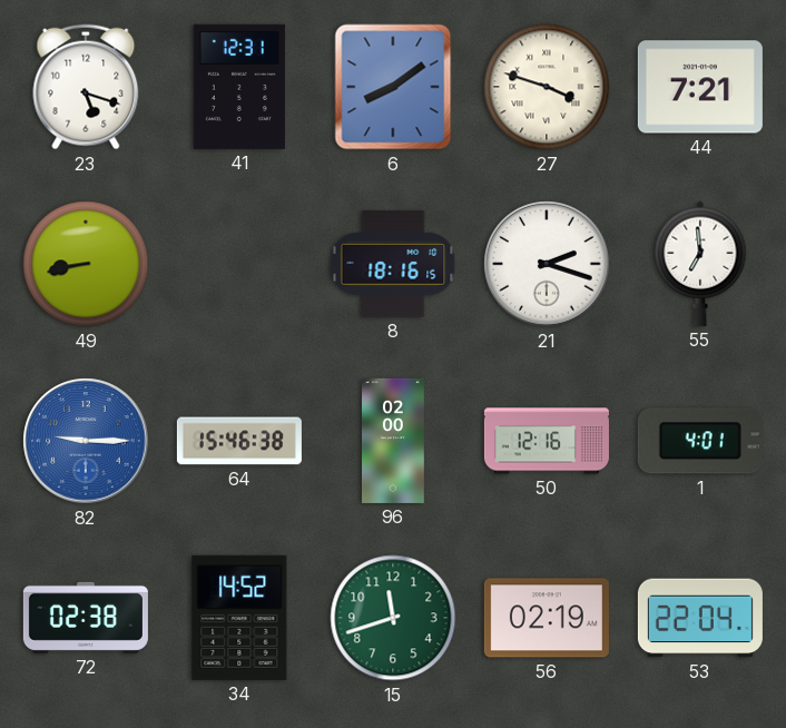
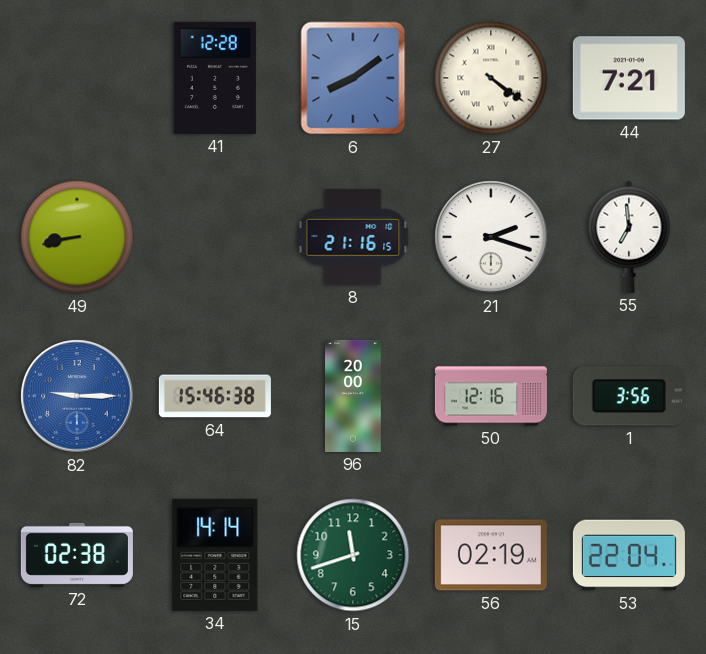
23: 5:18 -> none (86, 87)
41: 12:31 -> 12:28 (215, 78)
27: 3:48 -> 4:21 (491, 78)
8: 18:16 -> 21:16 (353, 237)
96: 02:00 -> 20:00 (354, 396)
1: 4:01 -> 3:56 (629, 396)
34: 14:52 -> 14:14 (215, 555)
